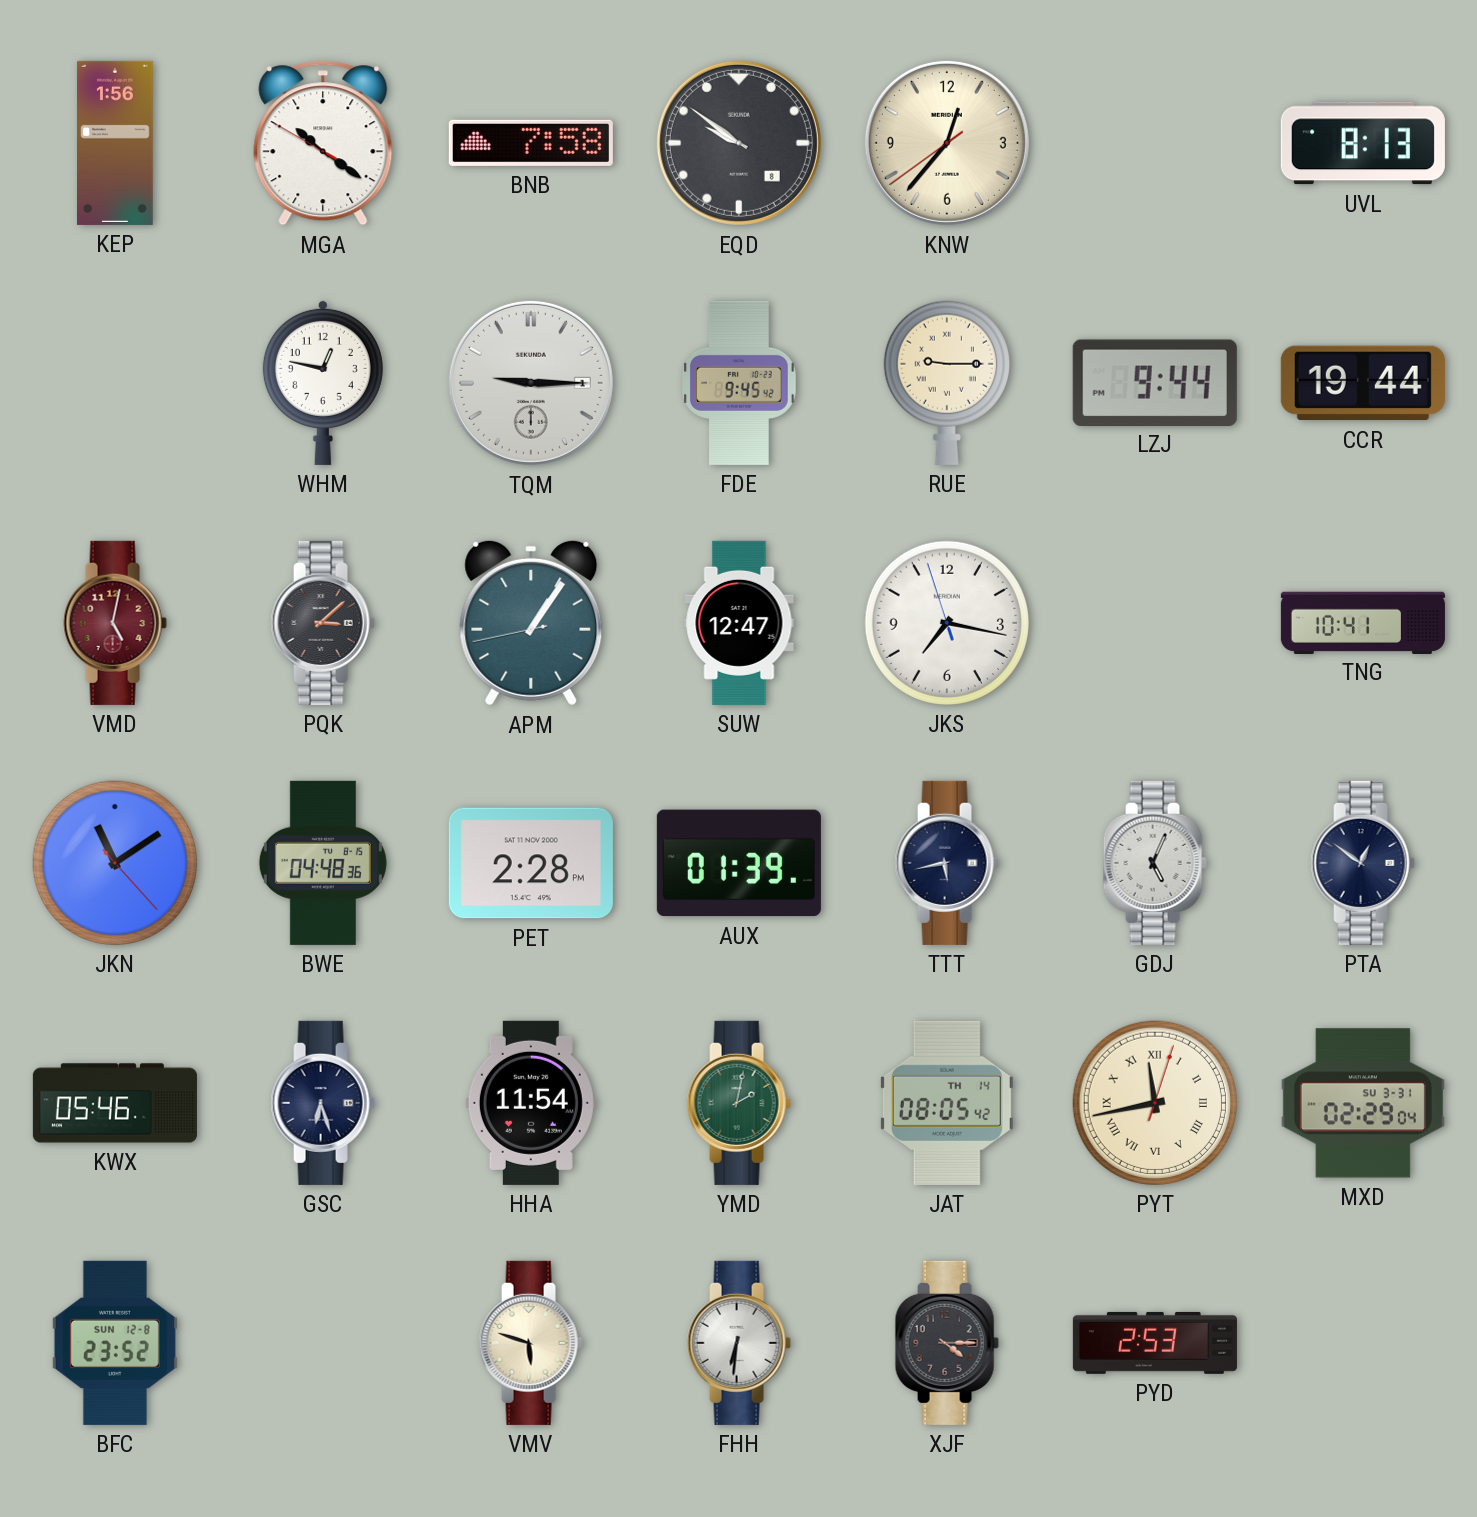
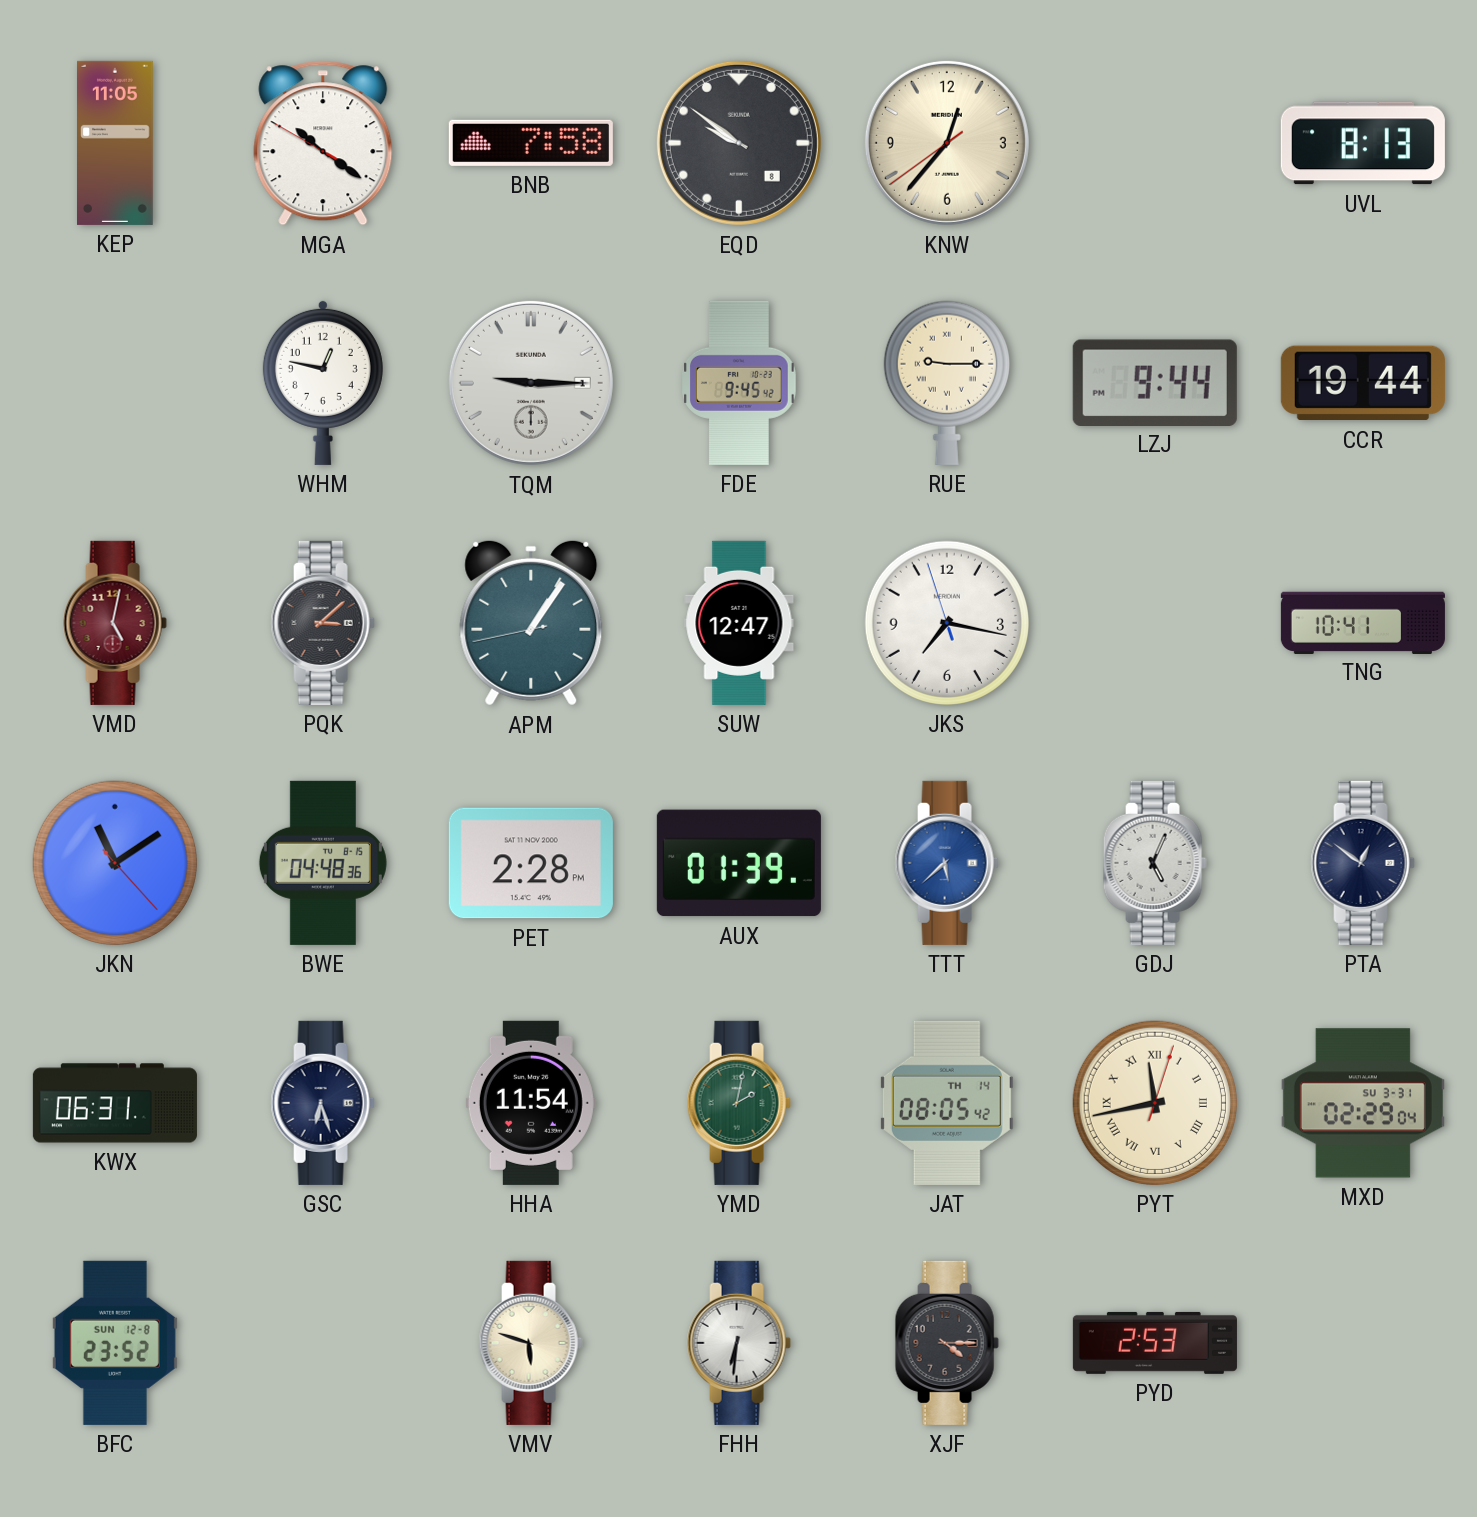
KEP: 1:56 -> 11:05 (116, 143)
TTT: 5:43 -> 5:38 (947, 863)
TTT dial: navy -> blue (947, 863)
KWX: 05:46 -> 06:31 (115, 1103)
